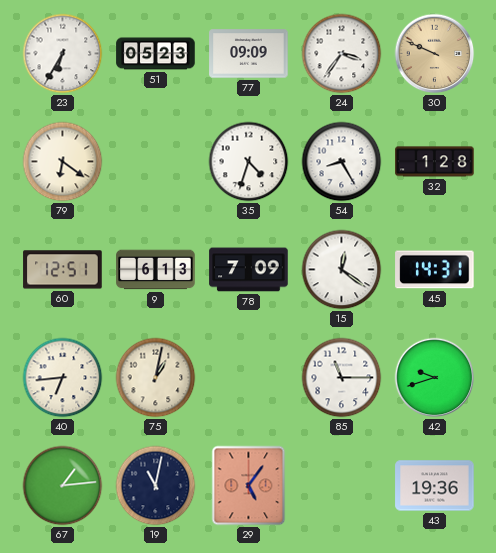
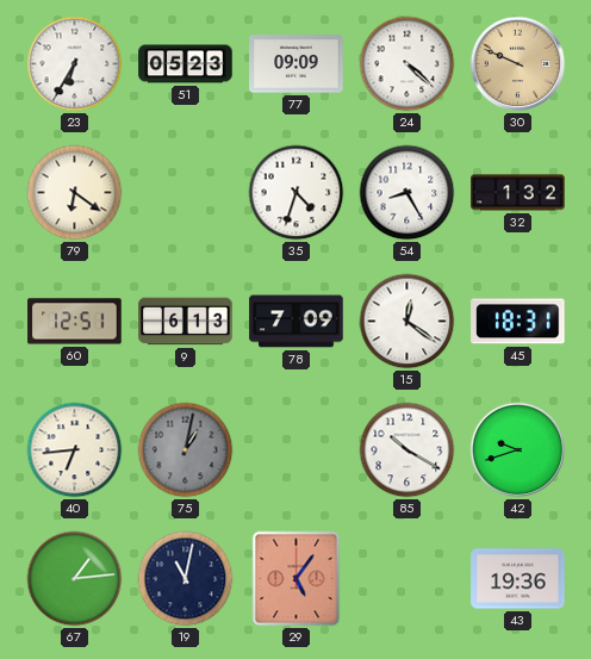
24: 3:36 -> 4:22 (408, 64)
32: 1:28 -> 1:32 (518, 193)
45: 14:31 -> 18:31 (518, 322)
75 dial: cream -> grey (186, 450)
85: 11:15 -> 10:20 (408, 450)
